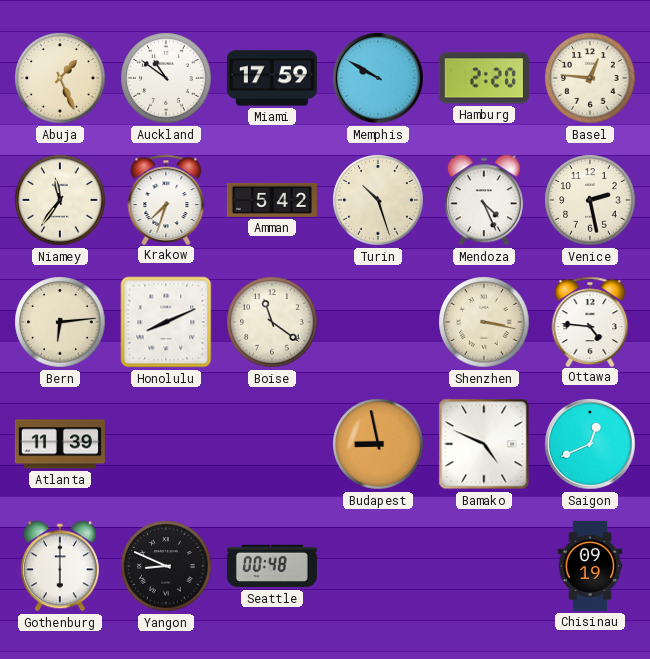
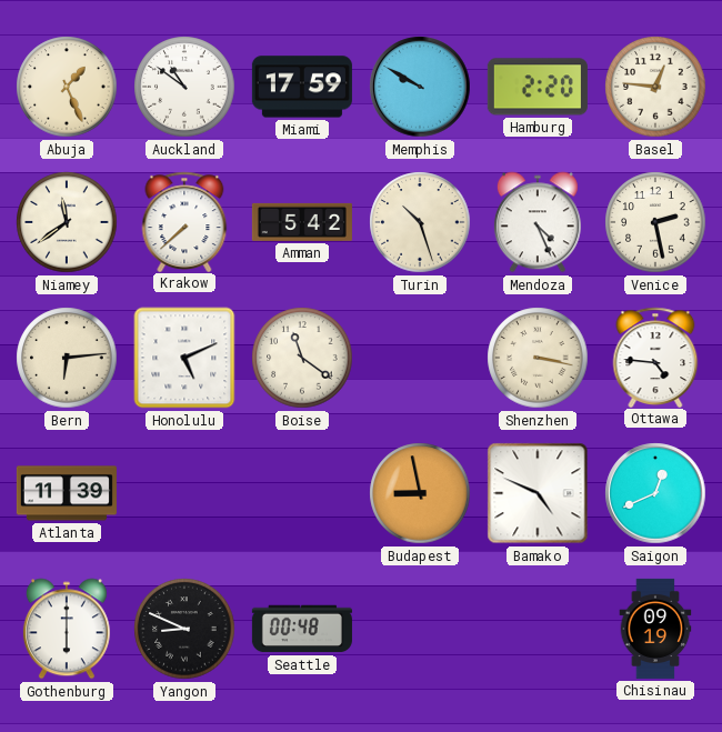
Niamey: 11:36 -> 11:39 (67, 222)
Krakow: 7:33 -> 7:38 (184, 221)
Honolulu: 8:11 -> 5:11 (184, 358)
